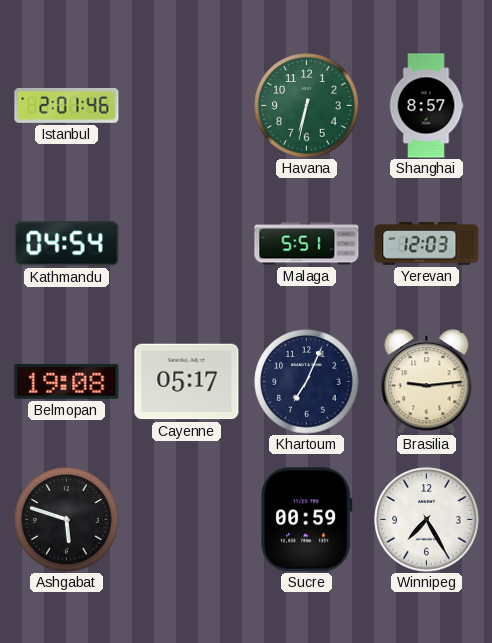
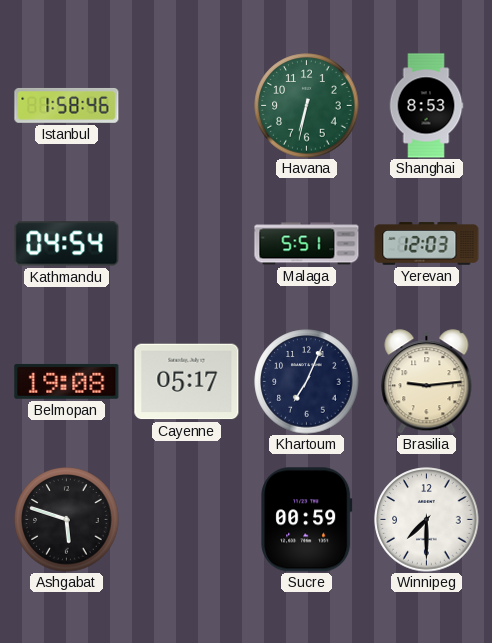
Istanbul: 2:01 -> 1:58 (67, 105)
Shanghai: 8:57 -> 8:53 (426, 106)
Winnipeg: 7:25 -> 7:30 (427, 520)
